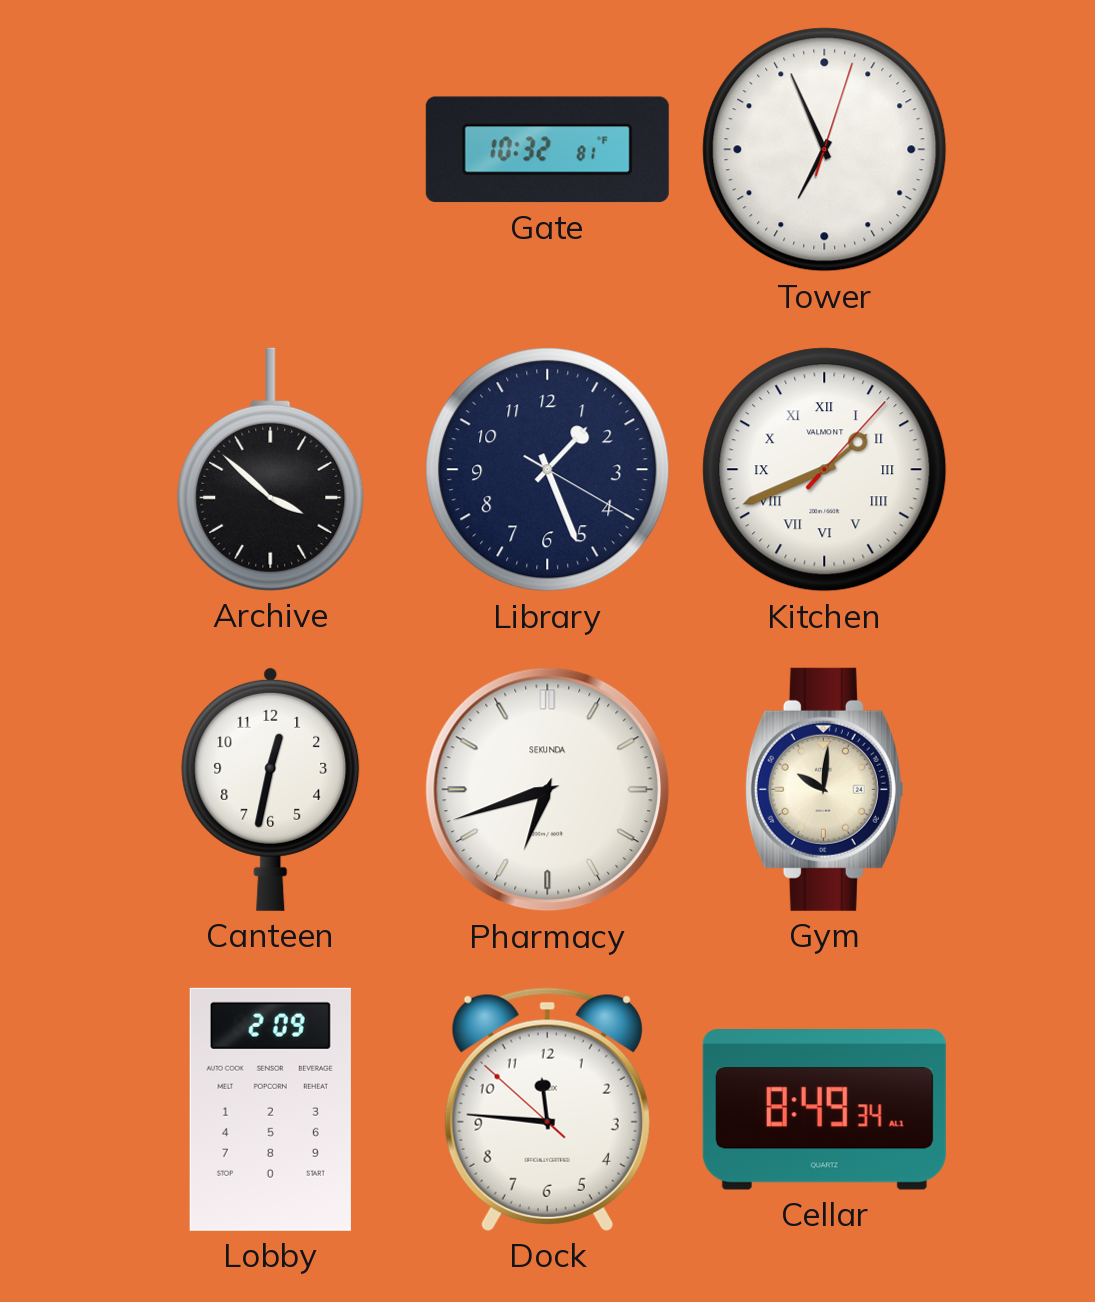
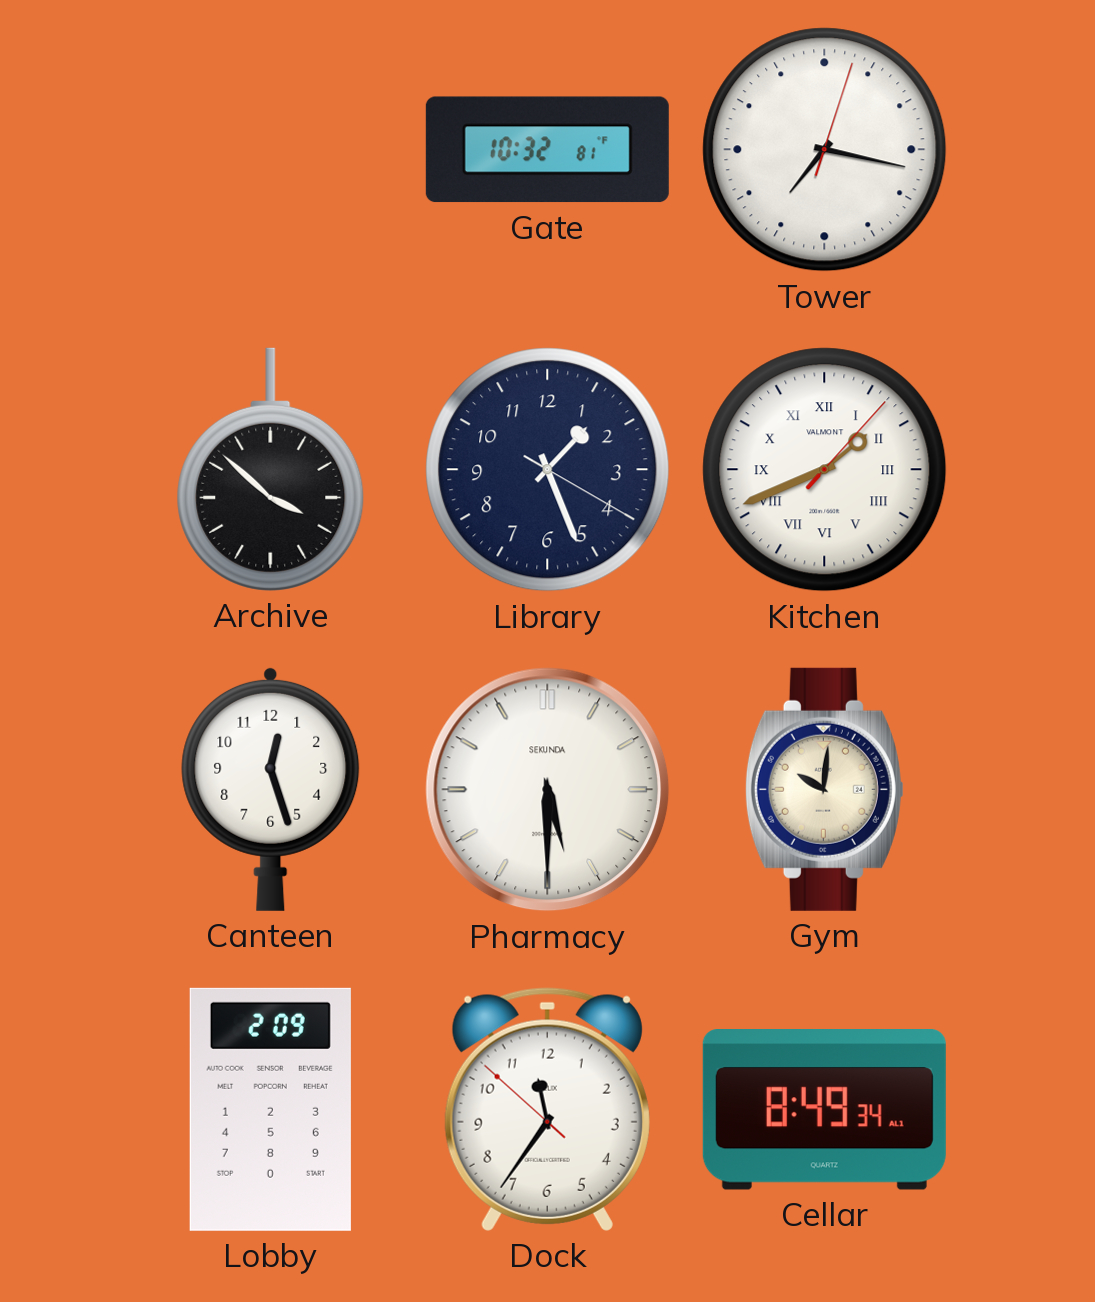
Tower: 6:56 -> 7:17 (825, 150)
Canteen: 12:32 -> 12:27 (271, 789)
Pharmacy: 6:42 -> 5:30 (548, 790)
Dock: 11:45 -> 11:35 (547, 1109)
